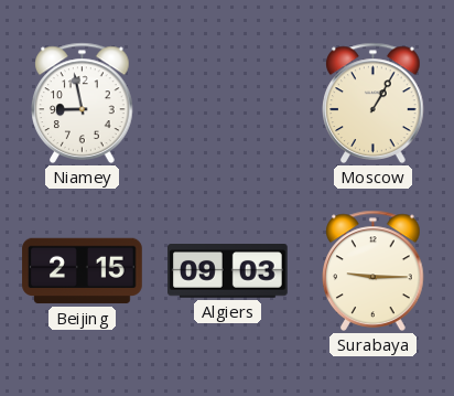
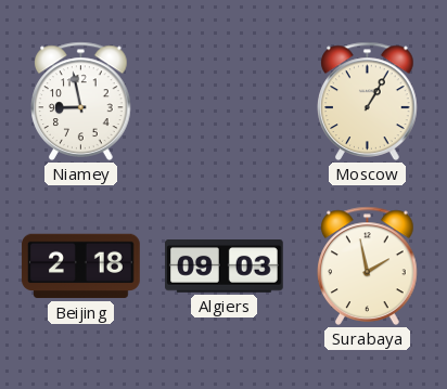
Beijing: 2:15 -> 2:18 (81, 267)
Surabaya: 9:15 -> 1:58 (368, 265)
